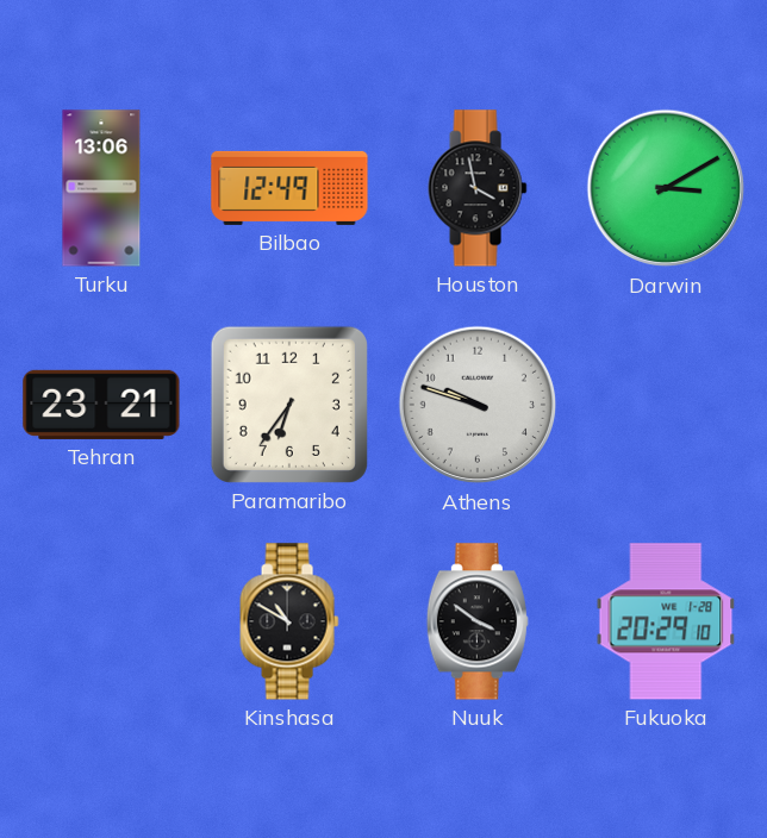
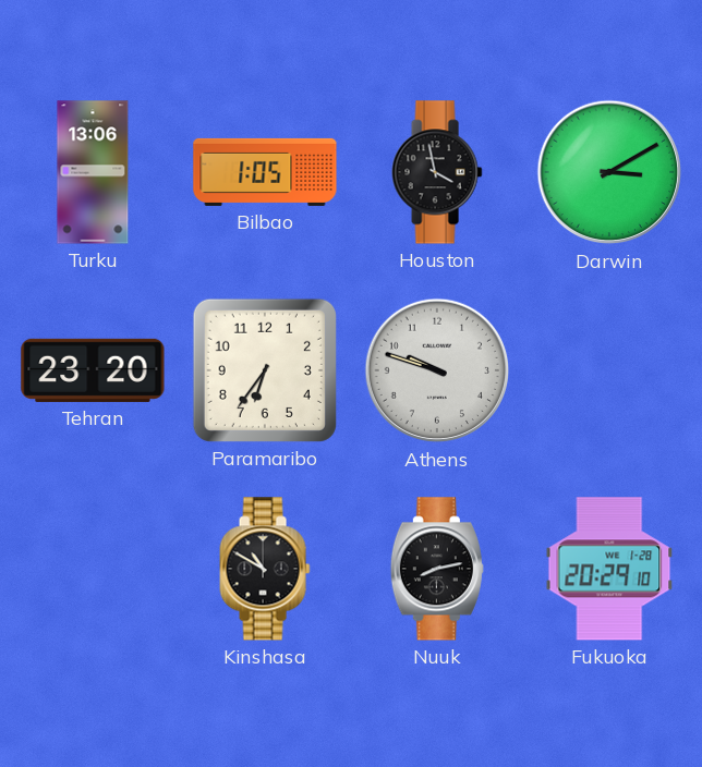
Bilbao: 12:49 -> 1:05 (265, 172)
Tehran: 23:21 -> 23:20 (93, 370)
Nuuk: 3:51 -> 8:13 (437, 569)
